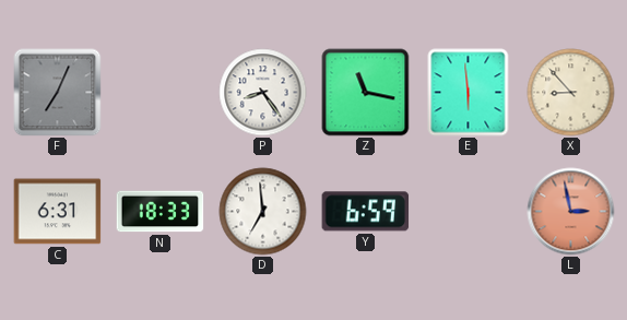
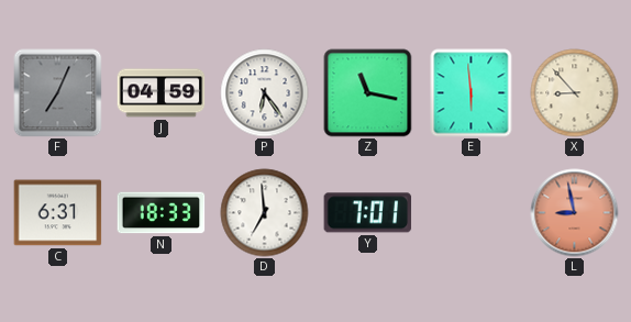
J: none -> 04:59 (162, 93)
P: 8:24 -> 6:24 (265, 93)
Y: 6:59 -> 7:01 (368, 213)
L: 2:58 -> 8:58 (575, 213)
